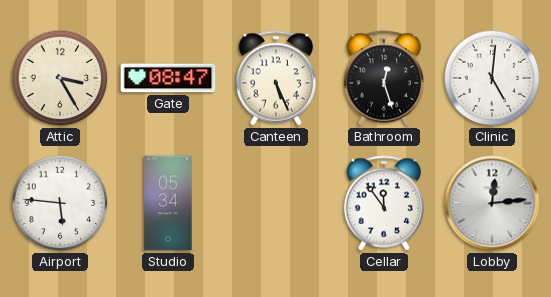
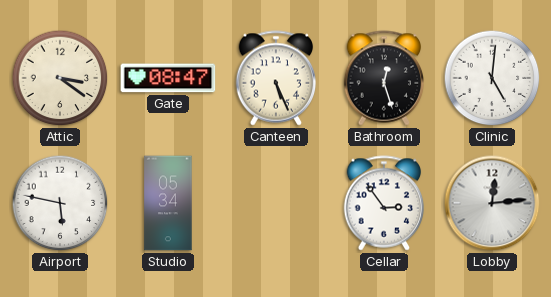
Attic: 3:25 -> 3:21 (60, 78)
Airport: 5:46 -> 5:47 (60, 203)
Cellar: 11:54 -> 2:54 (384, 203)
